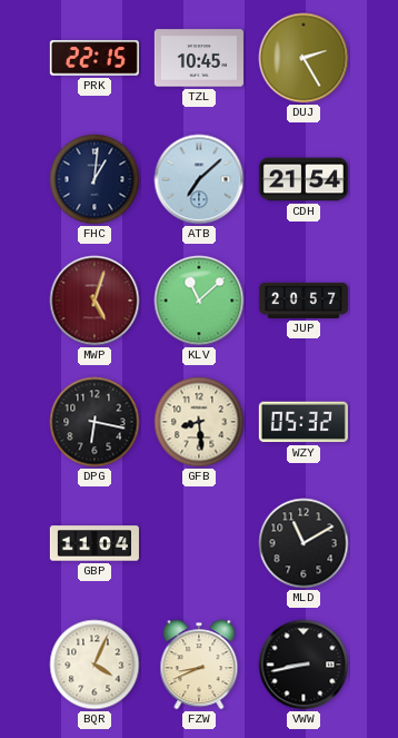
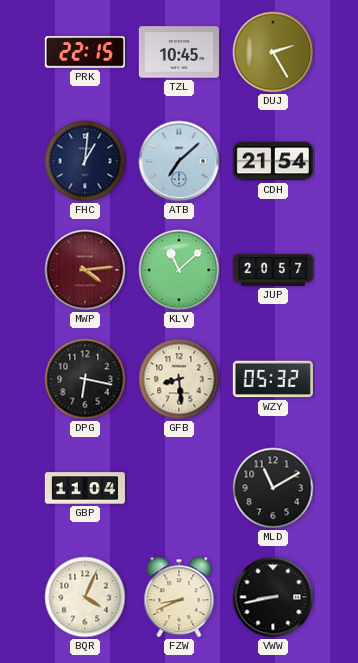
MWP: 5:03 -> 4:14 (85, 270)
